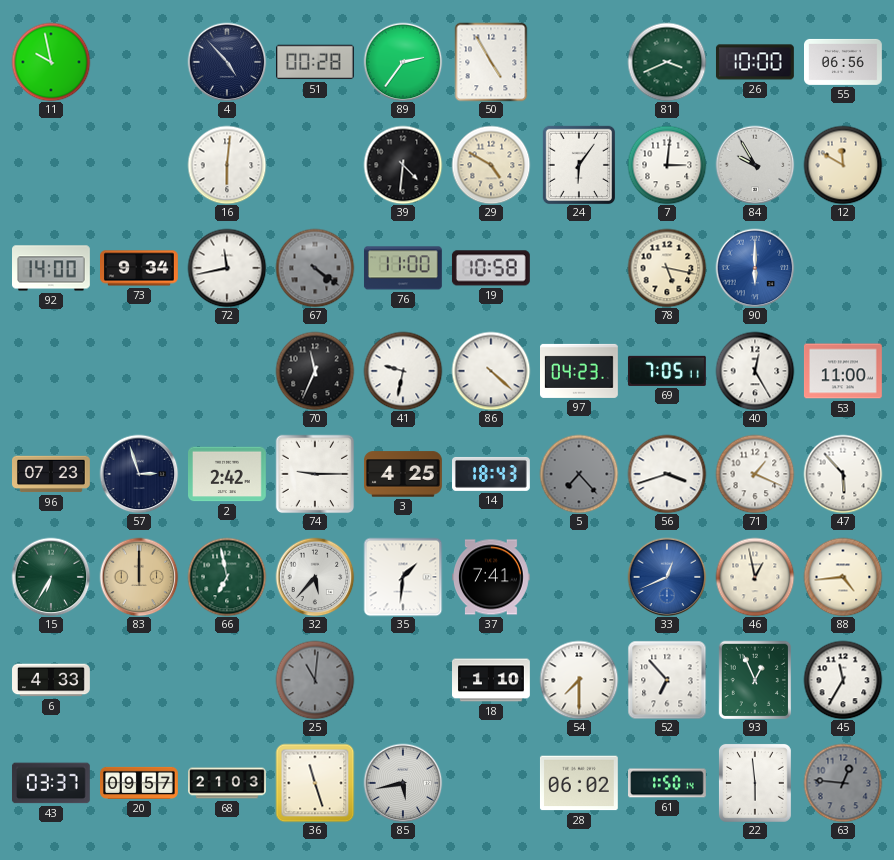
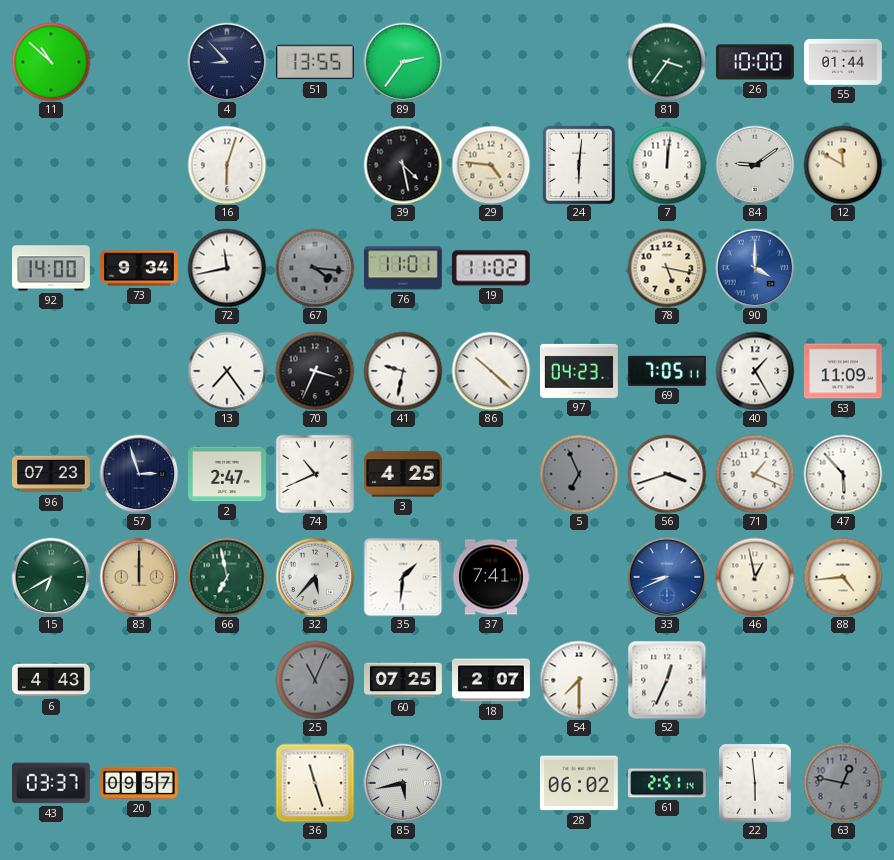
11: 9:58 -> 10:52 (51, 62)
4: 4:53 -> 8:53 (227, 62)
51: 00:28 -> 13:55 (316, 62)
50: 4:55 -> none (491, 62)
81: 3:41 -> 3:36 (667, 62)
55: 06:56 -> 01:44 (844, 62)
16: 6:01 -> 6:03 (227, 165)
39: 4:31 -> 4:28 (403, 165)
29: 4:50 -> 4:46 (491, 165)
24: 6:06 -> 6:01 (578, 165)
7: 3:01 -> 12:01 (667, 165)
84: 9:55 -> 9:09 (755, 165)
67: 4:21 -> 4:16 (315, 268)
76: 11:00 -> 11:01 (403, 268)
19: 10:58 -> 11:02 (491, 268)
90: 6:00 -> 4:00 (755, 268)
13: none -> 7:24 (227, 371)
70: 11:34 -> 3:34 (315, 371)
86: 4:22 -> 10:22 (491, 371)
40: 12:25 -> 1:25 (755, 371)
53: 11:00 -> 11:09 (843, 371)
2: 2:42 -> 2:47 (228, 474)
74: 9:15 -> 10:41 (315, 474)
14: 18:43 -> none (492, 474)
5: 7:23 -> 6:56 (579, 474)
15: 6:35 -> 6:40 (51, 577)
33: 12:41 -> 8:41 (667, 577)
6: 4:33 -> 4:43 (52, 680)
25: 11:01 -> 11:04 (315, 680)
60: none -> 07:25 (404, 680)
18: 1:10 -> 2:07 (492, 680)
52: 6:53 -> 12:34 (667, 680)
93: 12:56 -> none (754, 680)
45: 11:35 -> none (843, 680)
68: 21:03 -> none (228, 783)
61: 1:50 -> 2:51 (668, 783)
63: 12:46 -> 12:47 (843, 783)
